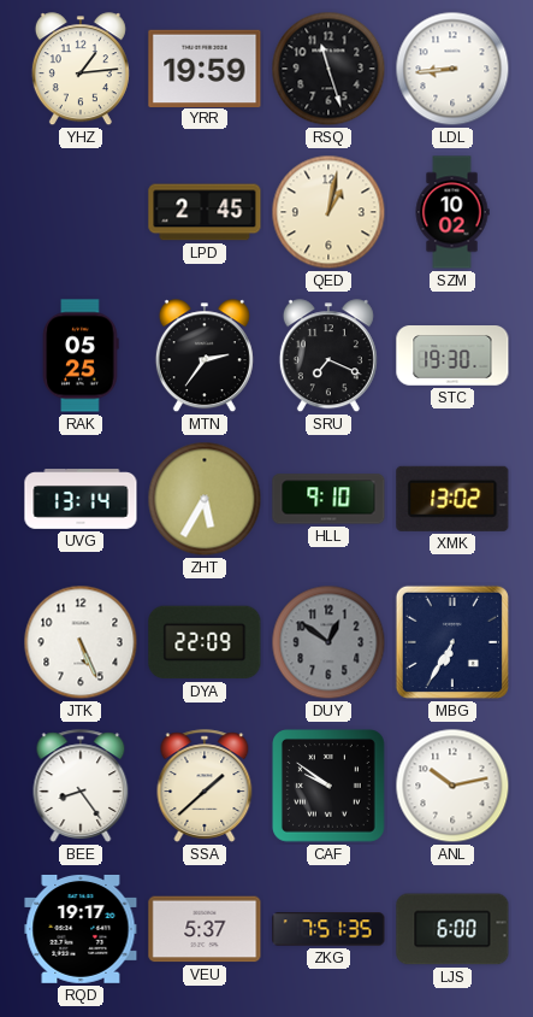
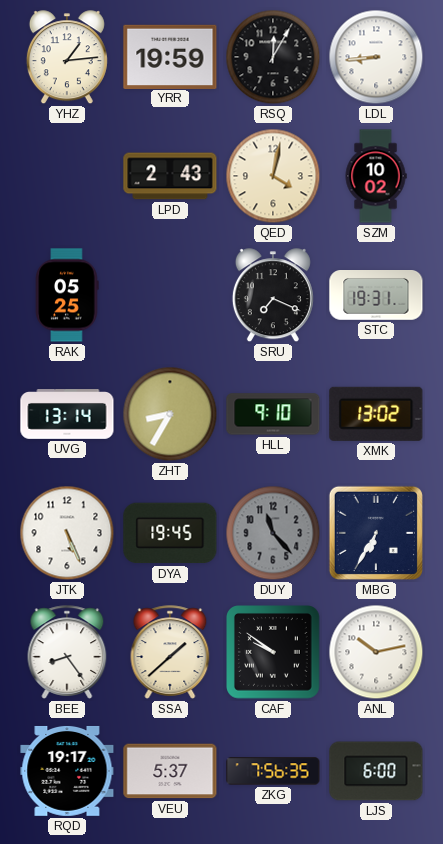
RSQ: 11:27 -> 12:05 (273, 57)
LPD: 2:45 -> 2:43 (170, 176)
QED: 1:02 -> 4:02 (273, 176)
MTN: 2:36 -> none (205, 357)
STC: 19:30 -> 19:31 (376, 295)
ZHT: 5:35 -> 8:35 (170, 414)
DYA: 22:09 -> 19:45 (170, 533)
DUY: 12:51 -> 11:23 (273, 533)
ZKG: 7:51 -> 7:56 (273, 771)
